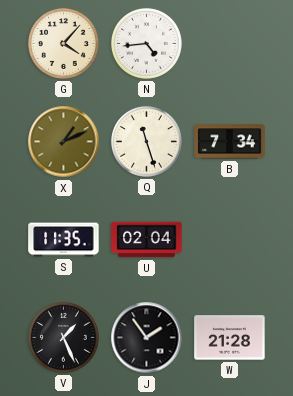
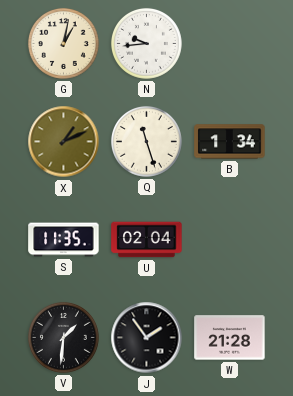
G: 4:07 -> 1:02 (63, 43)
N: 4:44 -> 9:44 (146, 43)
B: 7:34 -> 1:34 (230, 142)
V: 1:26 -> 1:31 (63, 337)
